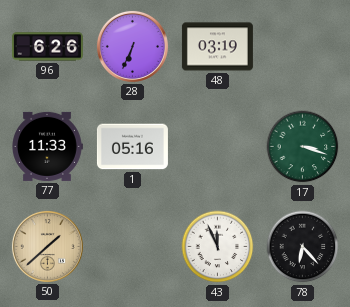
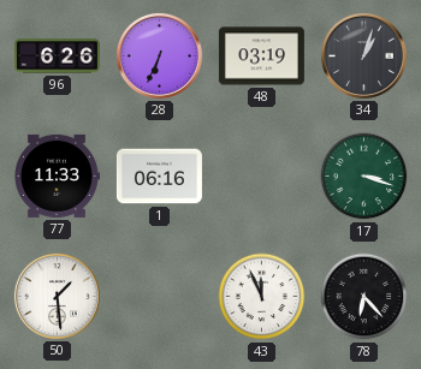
34: none -> 1:03 (363, 55)
1: 05:16 -> 06:16 (159, 177)
50: 1:38 -> 1:29 (57, 296)
50 dial: champagne -> white (57, 296)
